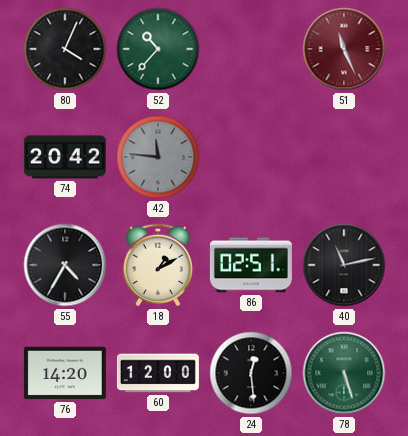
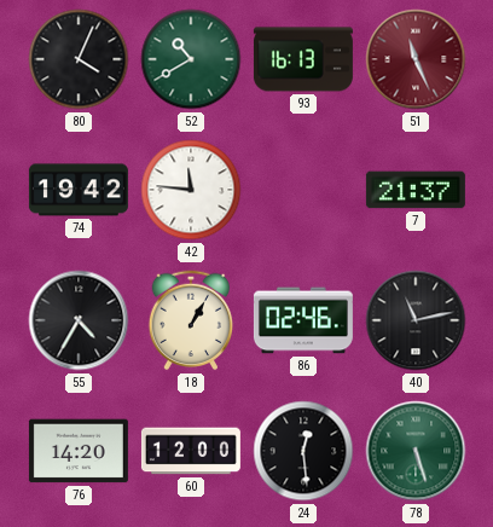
52: 10:37 -> 10:40 (191, 59)
93: none -> 16:13 (303, 59)
74: 20:42 -> 19:42 (79, 190)
42 dial: grey -> white (191, 190)
7: none -> 21:37 (416, 190)
18: 1:10 -> 1:05 (191, 320)
86: 02:51 -> 02:46 (303, 320)
